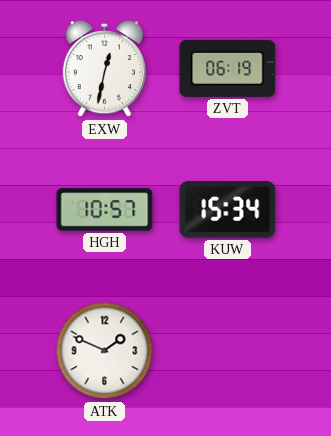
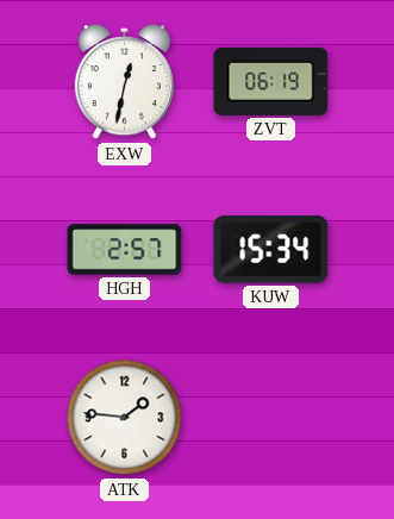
HGH: 10:57 -> 2:57 (125, 250)
ATK: 1:49 -> 1:46 (125, 418)
